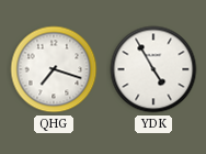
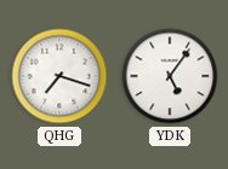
YDK: 4:55 -> 5:06 (170, 76)
